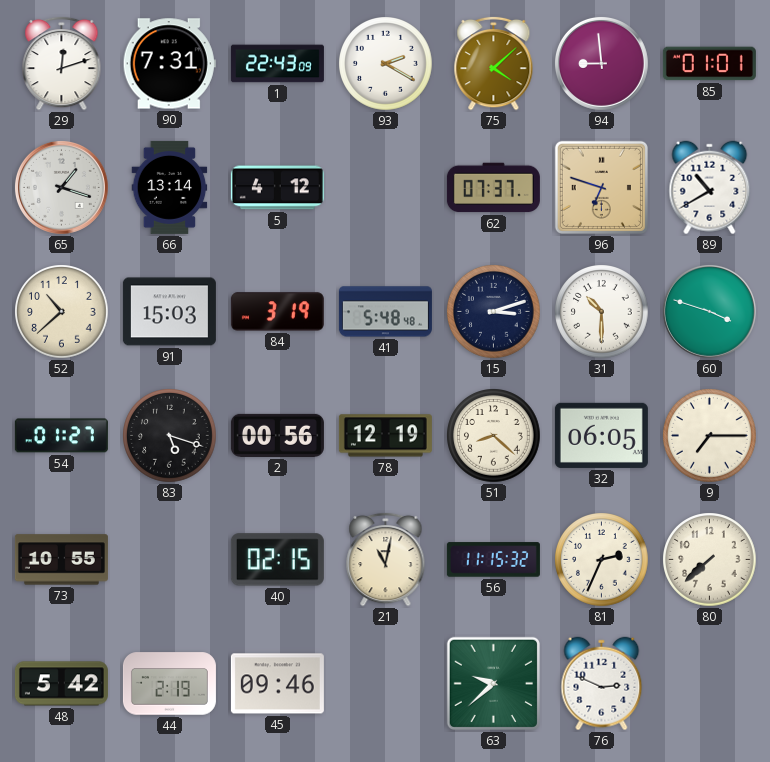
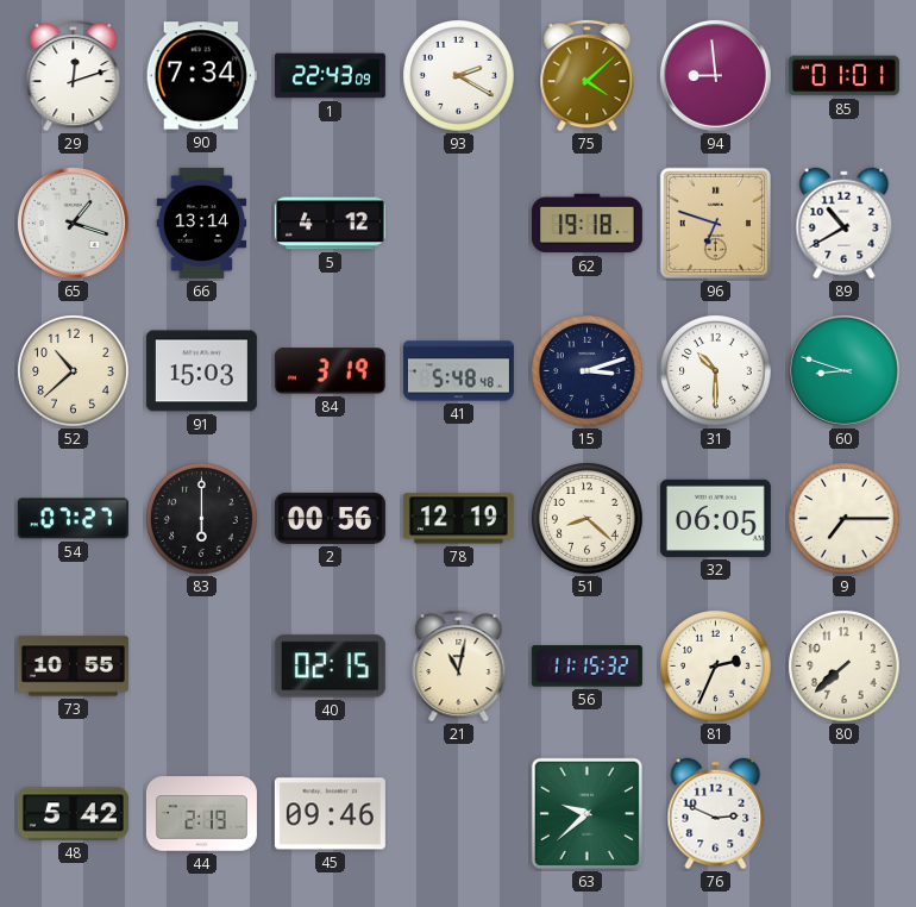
90: 7:31 -> 7:34 (201, 76)
62: 07:37 -> 19:18 (586, 224)
60: 3:48 -> 8:48 (843, 370)
54: 01:27 -> 07:27 (73, 519)
83: 5:18 -> 6:00 (202, 519)
